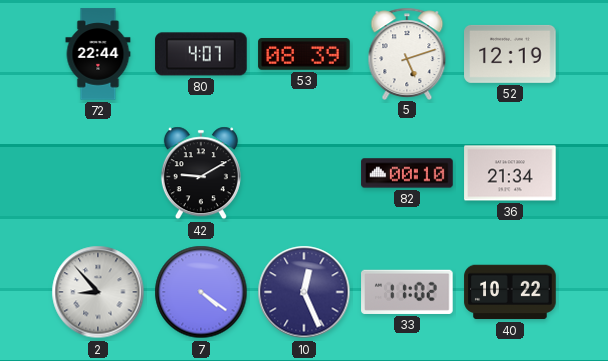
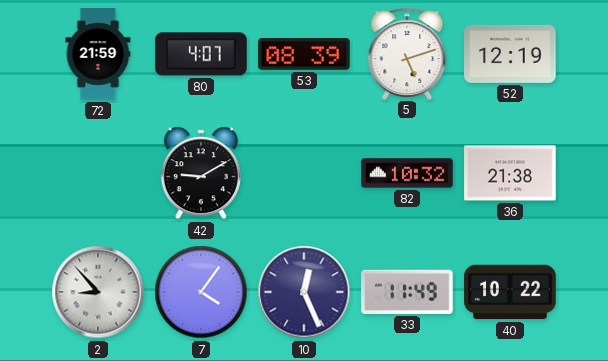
72: 22:44 -> 21:59 (98, 54)
82: 00:10 -> 10:32 (407, 173)
36: 21:34 -> 21:38 (510, 173)
7: 4:21 -> 4:06 (201, 292)
33: 11:02 -> 11:49 (407, 292)
